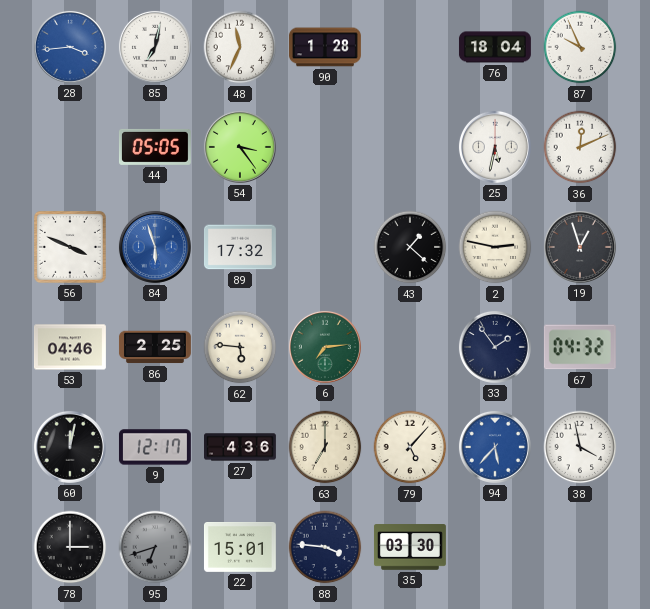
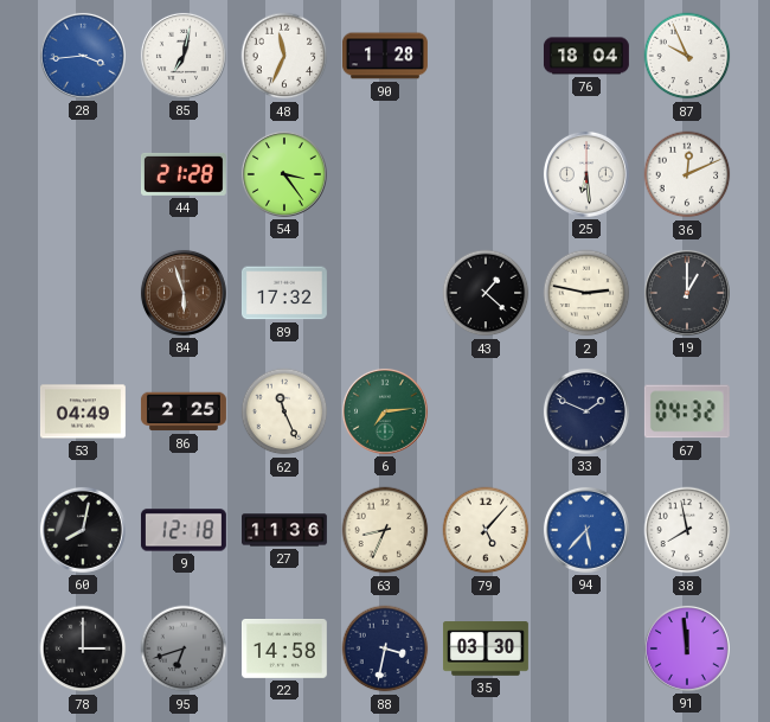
44: 05:05 -> 21:28 (184, 174)
25: 5:32 -> 6:29 (586, 174)
56: 3:49 -> none (70, 247)
84 dial: blue -> brown (184, 293)
19: 12:57 -> 1:00 (687, 293)
53: 04:46 -> 04:49 (83, 411)
62: 5:46 -> 11:26 (284, 411)
33: 1:54 -> 1:49 (586, 411)
60: 12:02 -> 8:02 (83, 530)
9: 12:17 -> 12:18 (184, 530)
27: 4:36 -> 11:36 (285, 530)
63: 7:00 -> 8:34 (385, 530)
38: 3:58 -> 7:58 (687, 530)
22: 15:01 -> 14:58 (284, 650)
88: 3:46 -> 3:32 (385, 648)
91: none -> 11:59 (687, 648)
